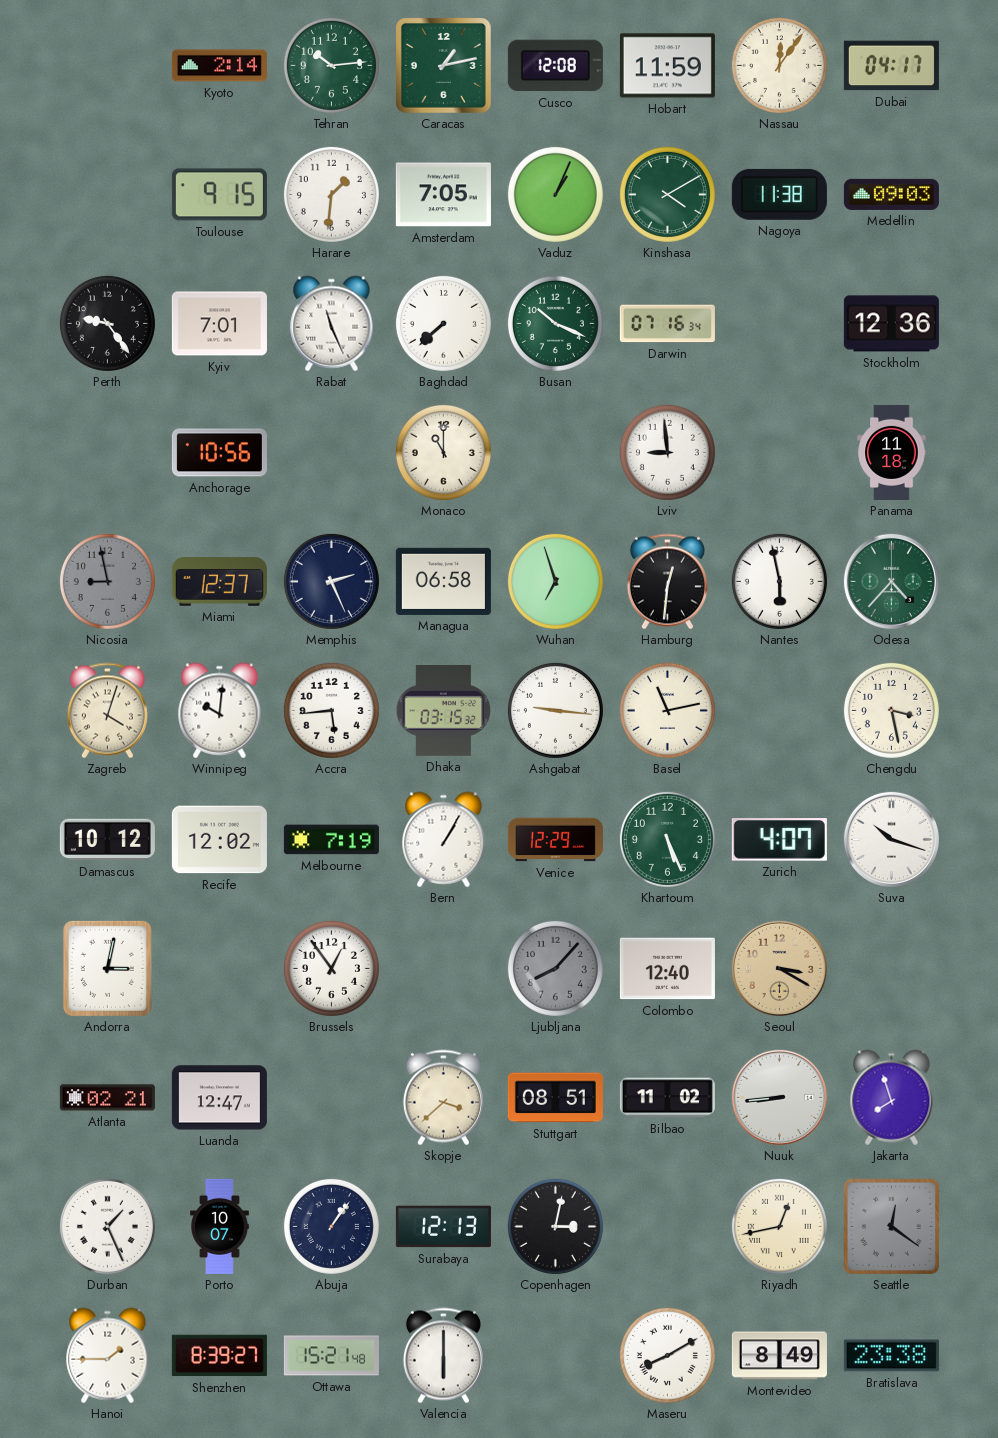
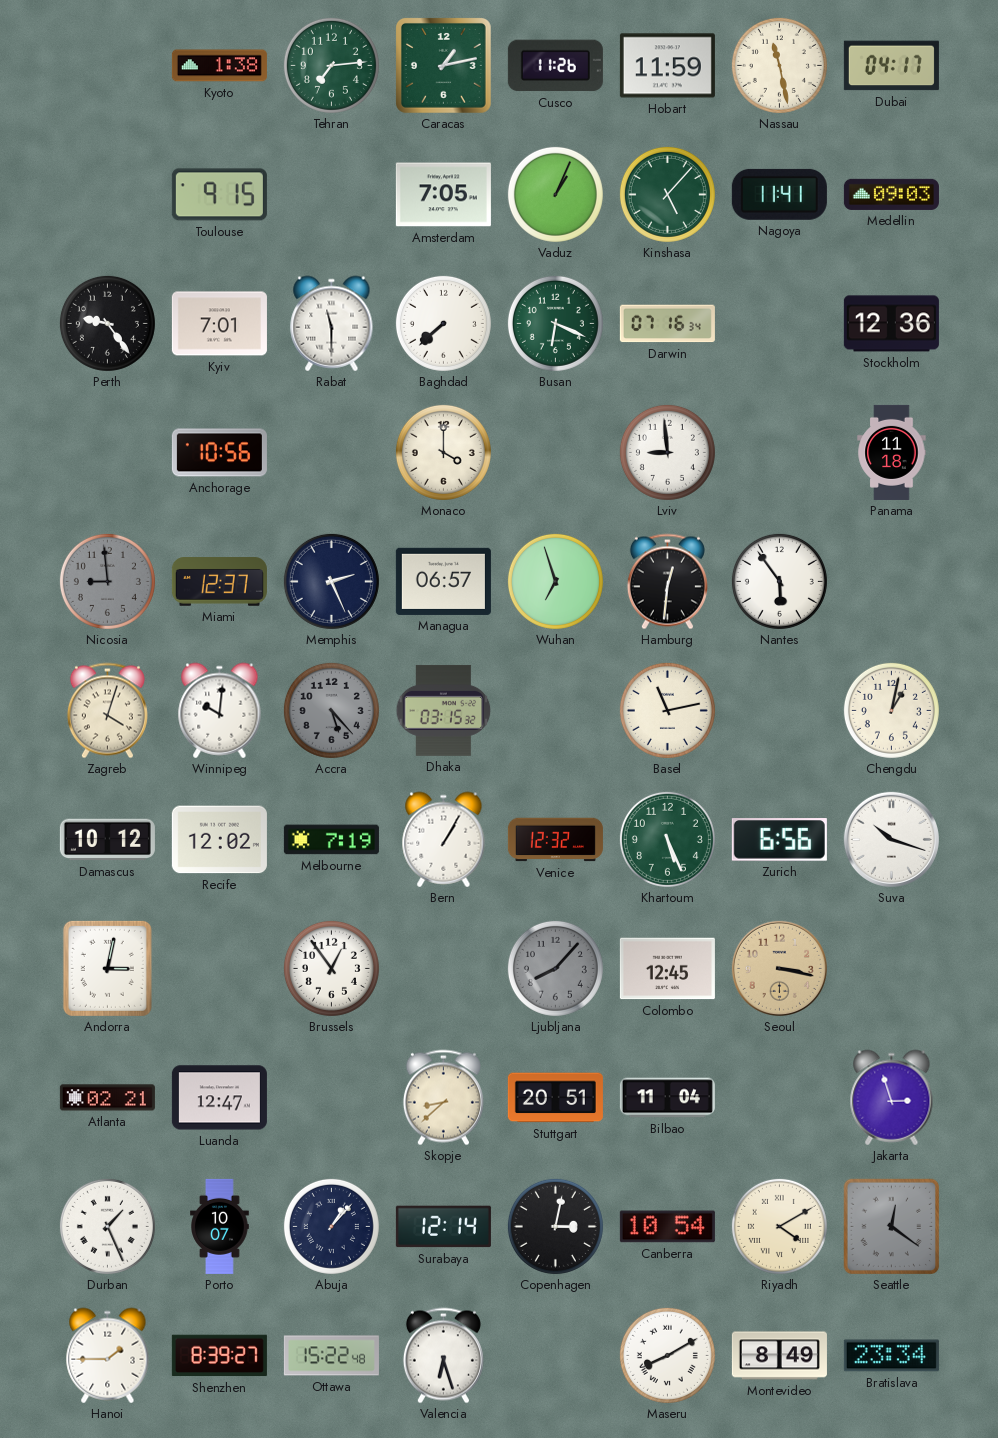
Kyoto: 2:14 -> 1:38 (219, 66)
Tehran: 10:14 -> 7:14 (331, 65)
Cusco: 12:08 -> 11:26 (555, 66)
Nassau: 12:06 -> 11:28 (779, 65)
Harare: 1:31 -> none (331, 194)
Kinshasa: 4:10 -> 5:07 (667, 194)
Nagoya: 11:38 -> 11:41 (779, 194)
Rabat: 11:26 -> 11:30 (332, 324)
Busan: 10:19 -> 6:19 (555, 323)
Monaco: 11:00 -> 4:00 (443, 452)
Nicosia: 8:58 -> 8:59 (107, 581)
Managua: 06:58 -> 06:57 (443, 581)
Nantes: 5:58 -> 5:54 (779, 581)
Odesa: 4:37 -> none (891, 581)
Accra: 5:44 -> 5:23 (331, 710)
Accra dial: white -> grey (331, 710)
Ashgabat: 9:16 -> none (555, 710)
Chengdu: 3:28 -> 1:02 (891, 710)
Venice: 12:29 -> 12:32 (555, 840)
Zurich: 4:07 -> 6:56 (779, 840)
Colombo: 12:40 -> 12:45 (667, 969)
Seoul: 3:20 -> 3:17 (779, 968)
Skopje: 3:38 -> 8:38 (443, 1098)
Stuttgart: 08:51 -> 20:51 (555, 1098)
Bilbao: 11:02 -> 11:04 (667, 1098)
Nuuk: 8:44 -> none (779, 1097)
Jakarta: 7:57 -> 2:57 (892, 1098)
Abuja: 1:06 -> 1:07 (331, 1226)
Surabaya: 12:13 -> 12:14 (443, 1227)
Canberra: none -> 10:54 (667, 1227)
Riyadh: 12:43 -> 4:10 (779, 1226)
Ottawa: 15:21 -> 15:22 (331, 1356)
Valencia: 6:00 -> 6:27 (443, 1356)
Bratislava: 23:38 -> 23:34 (891, 1356)
